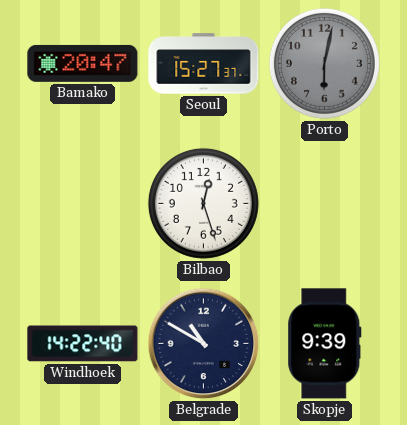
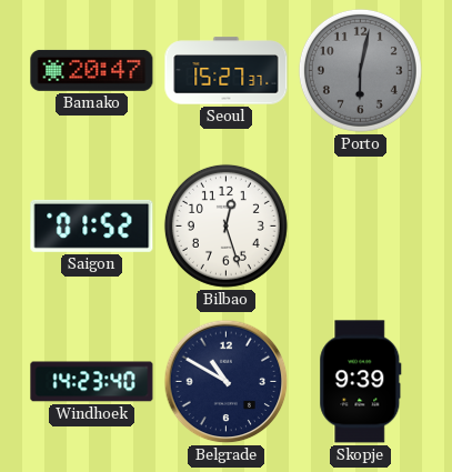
Saigon: none -> 01:52 (92, 225)
Windhoek: 14:22 -> 14:23 (92, 382)
